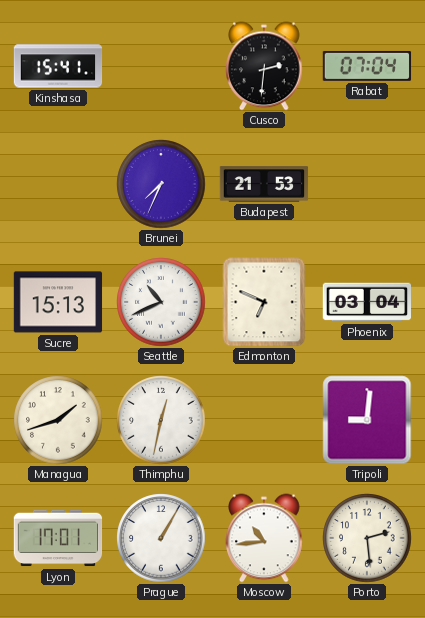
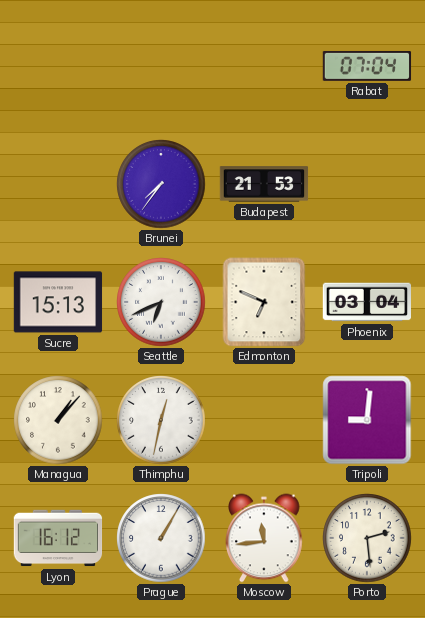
Kinshasa: 15:41 -> none (58, 66)
Cusco: 2:31 -> none (264, 66)
Brunei: 7:34 -> 7:36 (161, 184)
Seattle: 10:41 -> 6:41 (161, 302)
Managua: 1:42 -> 1:07 (58, 420)
Lyon: 17:01 -> 16:12 (58, 538)
Moscow: 10:44 -> 11:44 (264, 538)
